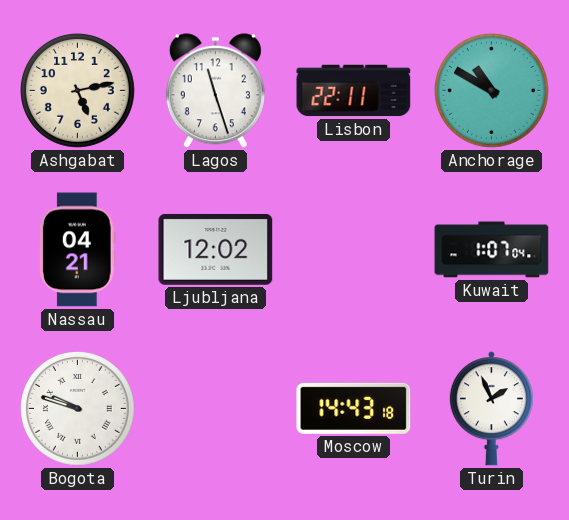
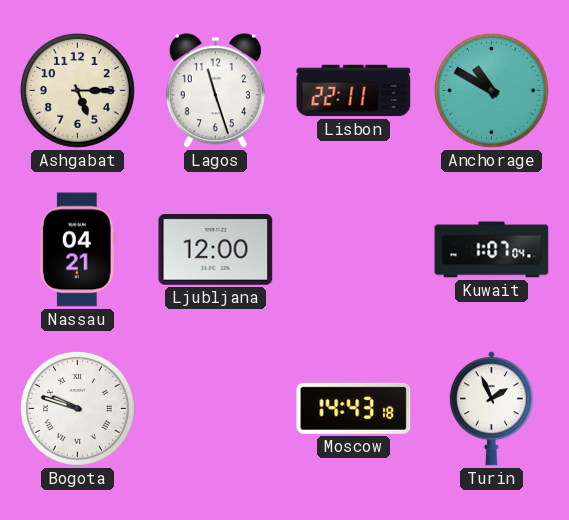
Ashgabat: 5:13 -> 5:15 (78, 91)
Ljubljana: 12:02 -> 12:00 (216, 249)
